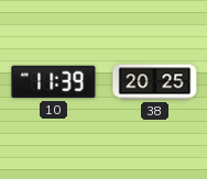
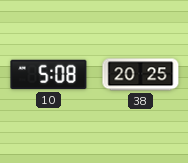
10: 11:39 -> 5:08 (49, 75)
